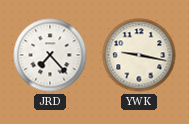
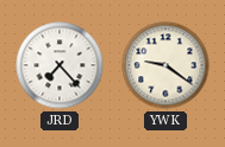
YWK: 9:17 -> 9:21 (165, 65)
